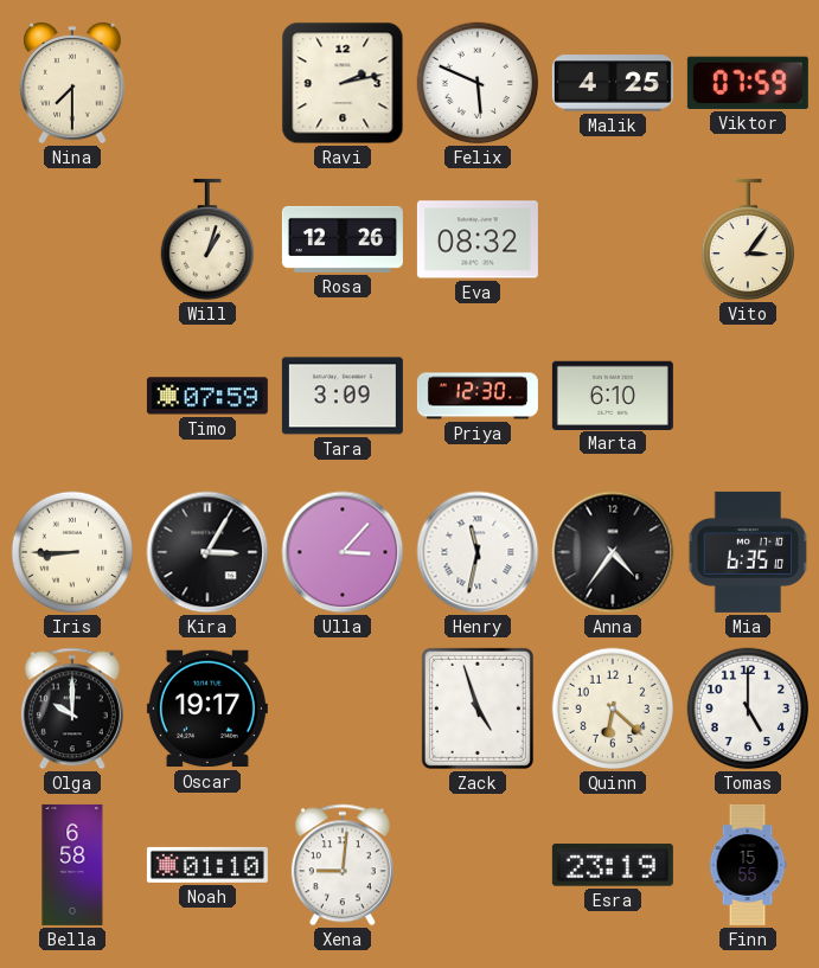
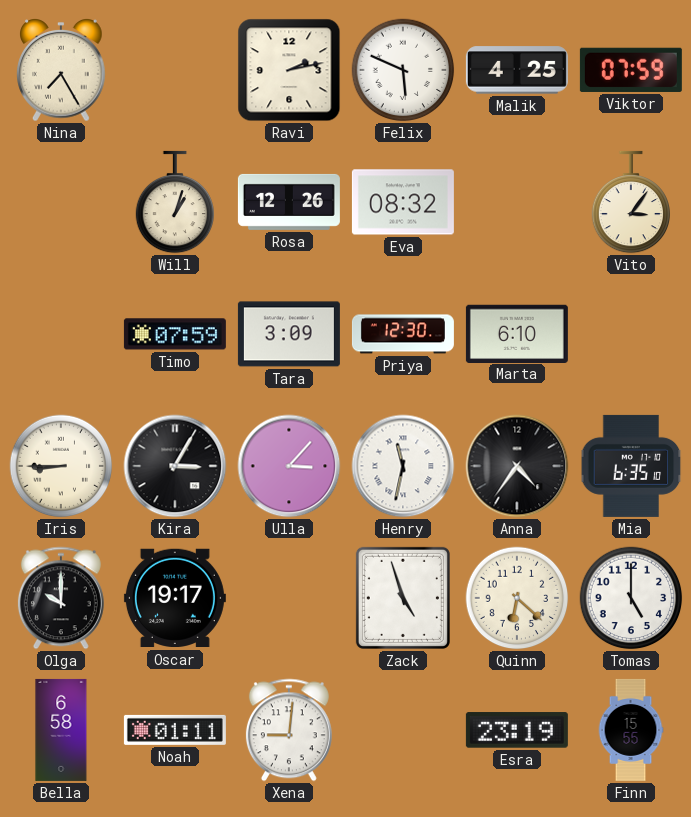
Nina: 7:30 -> 7:25 (61, 71)
Noah: 01:10 -> 01:11 (175, 730)
